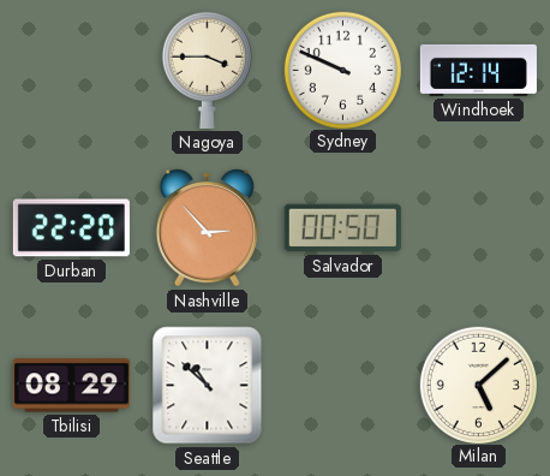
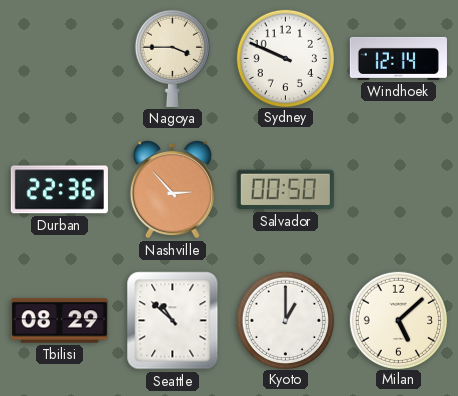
Durban: 22:20 -> 22:36 (59, 190)
Kyoto: none -> 1:00 (285, 320)
